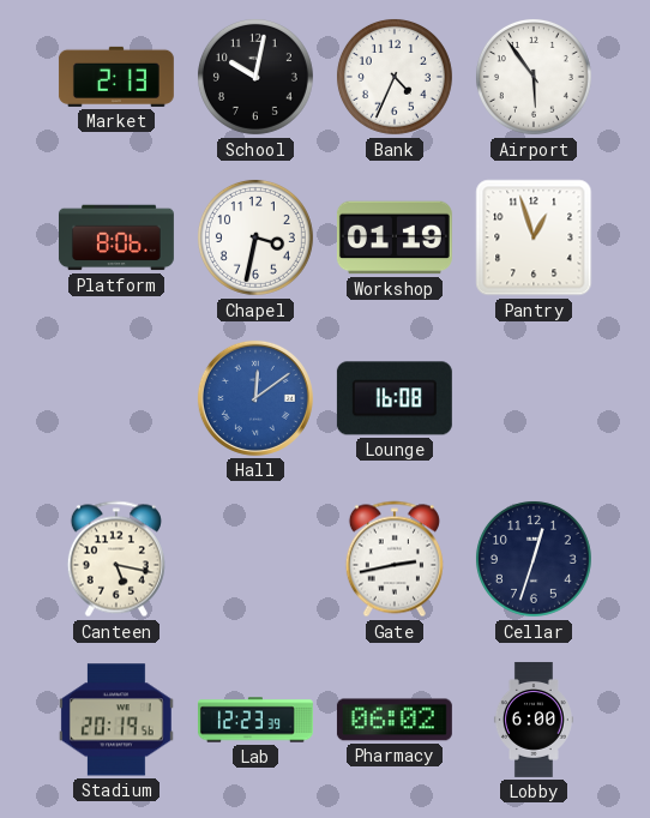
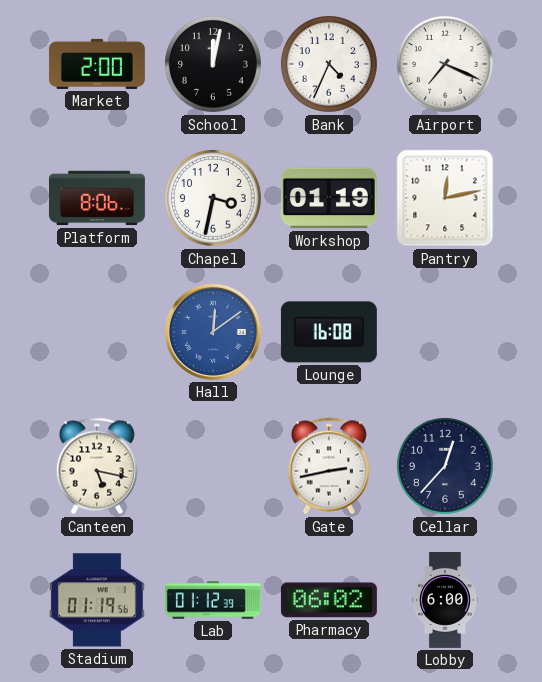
Market: 2:13 -> 2:00 (97, 64)
School: 10:02 -> 12:02 (213, 64)
Airport: 5:54 -> 7:19 (445, 64)
Pantry: 12:57 -> 12:13 (445, 198)
Cellar: 12:33 -> 12:37 (445, 466)
Stadium: 20:19 -> 01:19 (97, 600)
Lab: 12:23 -> 01:12 (213, 600)
